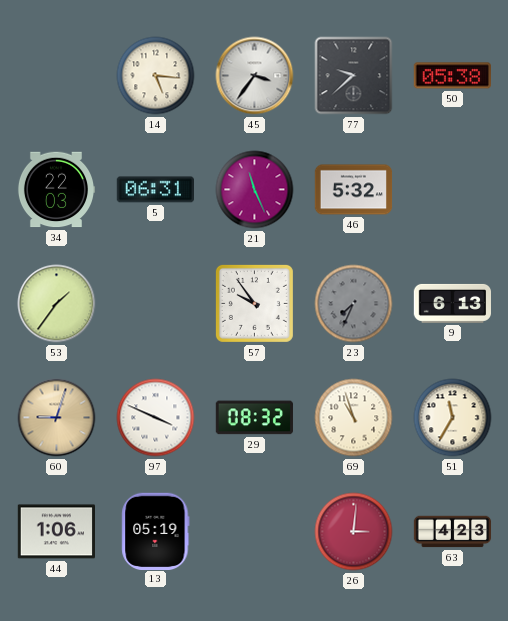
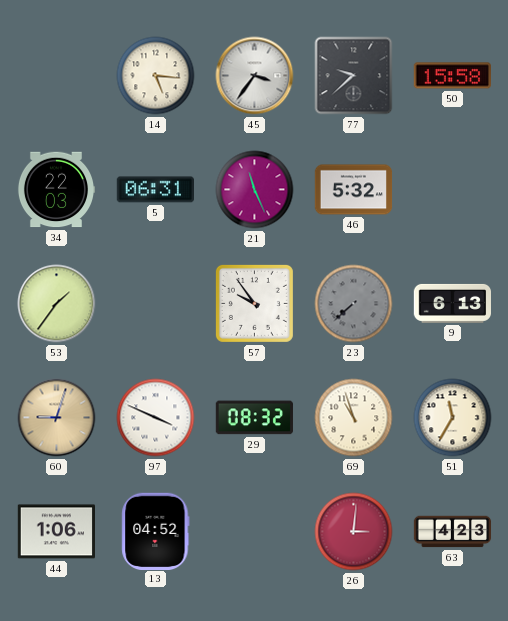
50: 05:38 -> 15:58 (452, 76)
23: 7:34 -> 7:38 (354, 304)
13: 05:19 -> 04:52 (156, 531)
